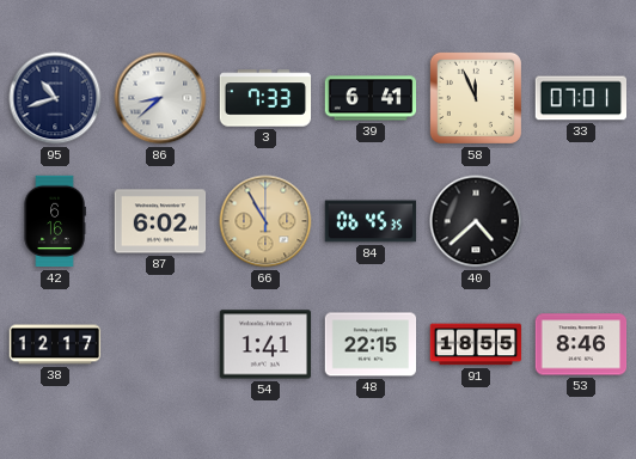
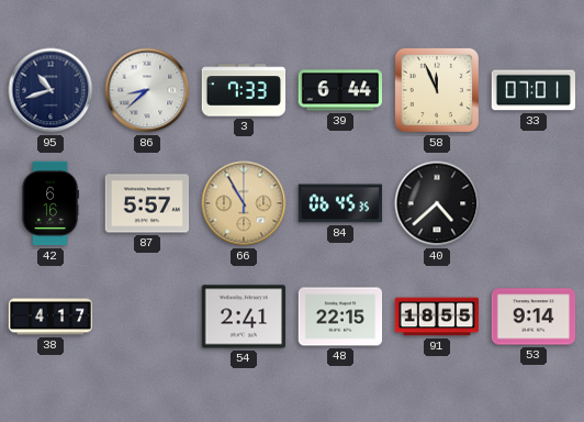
39: 6:41 -> 6:44 (340, 90)
87: 6:02 -> 5:57 (147, 203)
38: 12:17 -> 4:17 (50, 316)
54: 1:41 -> 2:41 (244, 316)
53: 8:46 -> 9:14 (534, 316)
